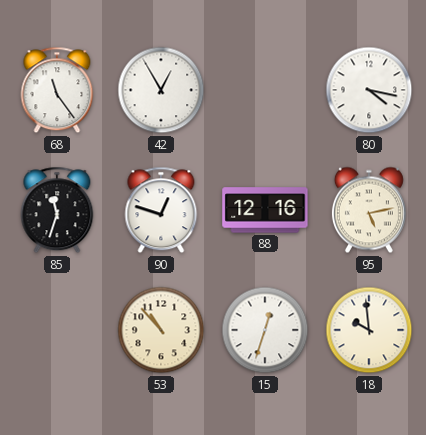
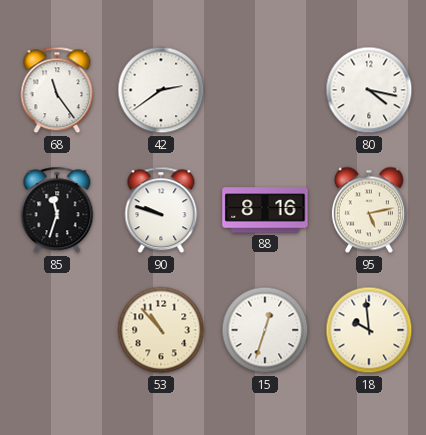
42: 12:55 -> 2:39 (161, 90)
90: 12:48 -> 9:48 (161, 210)
88: 12:16 -> 8:16 (265, 210)
